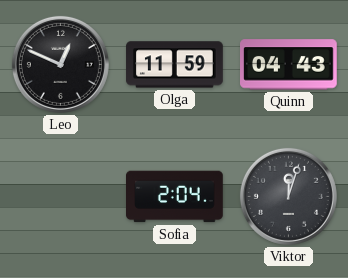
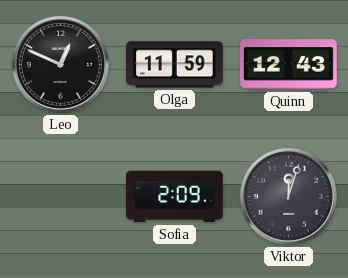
Quinn: 04:43 -> 12:43 (289, 65)
Sofia: 2:04 -> 2:09 (175, 197)
